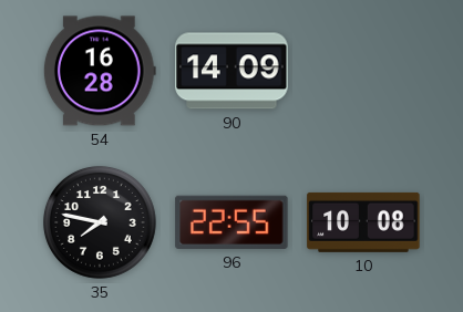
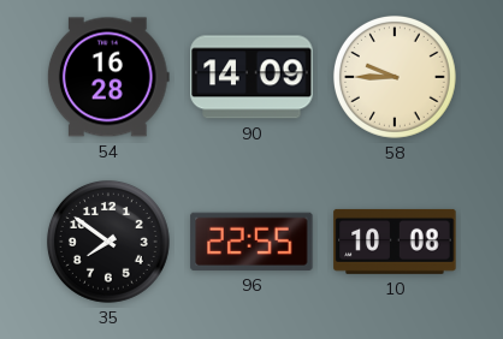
58: none -> 9:45 (395, 77)
35: 7:47 -> 7:51 (108, 242)
